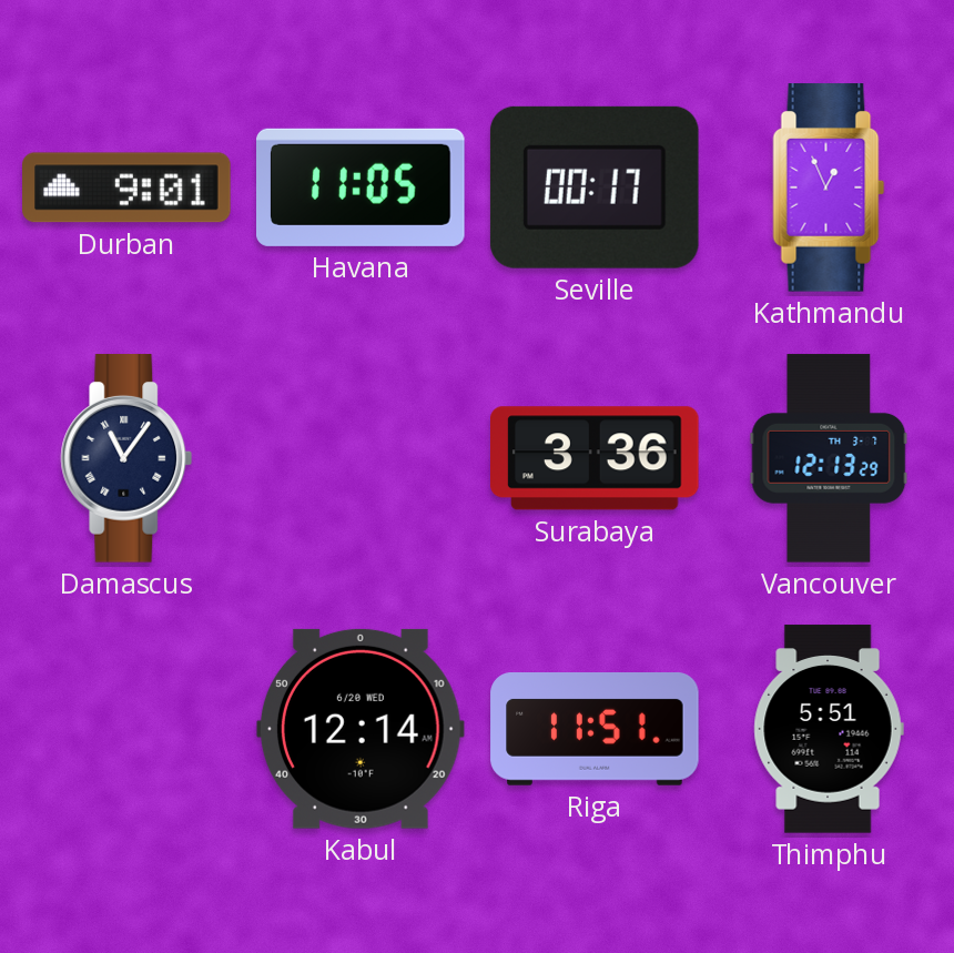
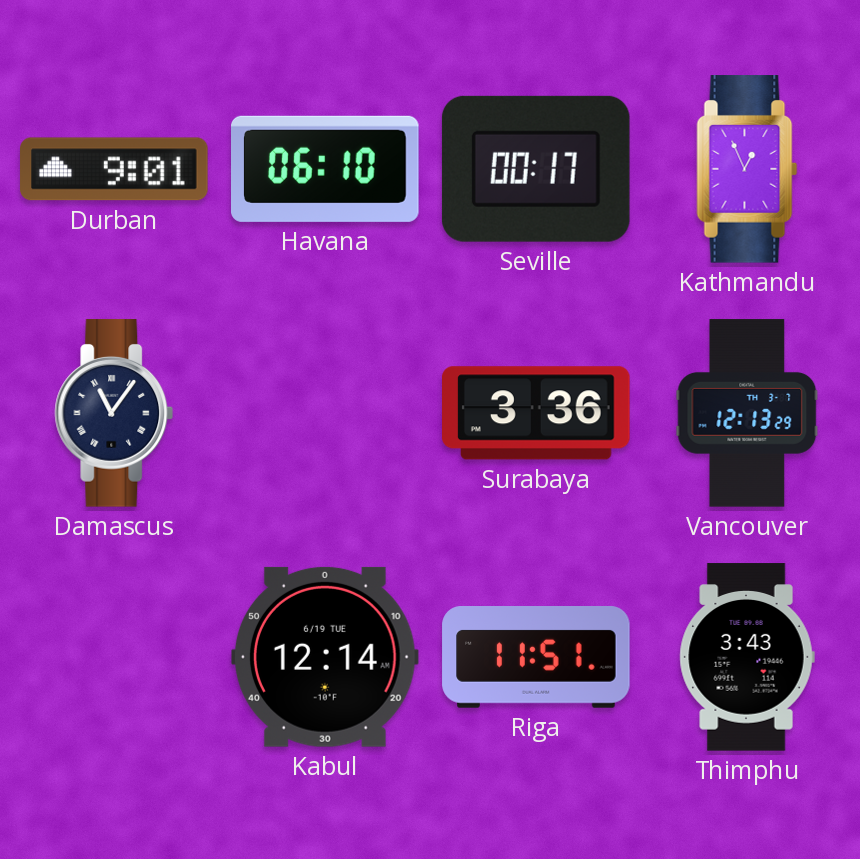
Havana: 11:05 -> 06:10 (325, 169)
Kabul date: 6/20 WED -> 6/19 TUE (325, 657)
Thimphu: 5:51 -> 3:43 (747, 657)
